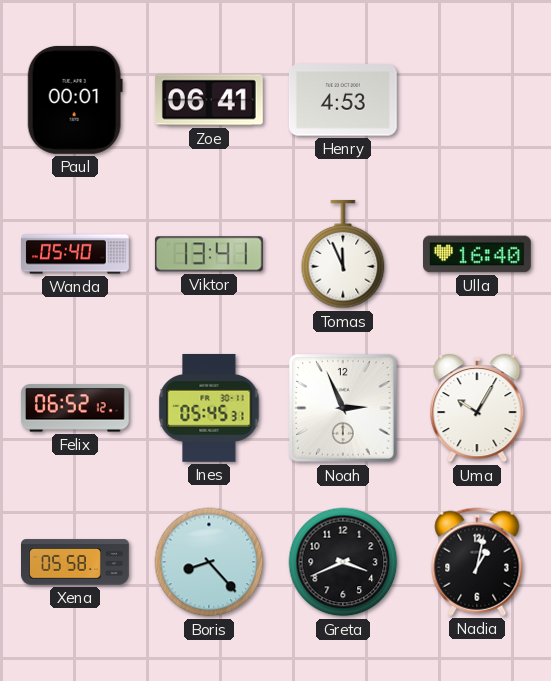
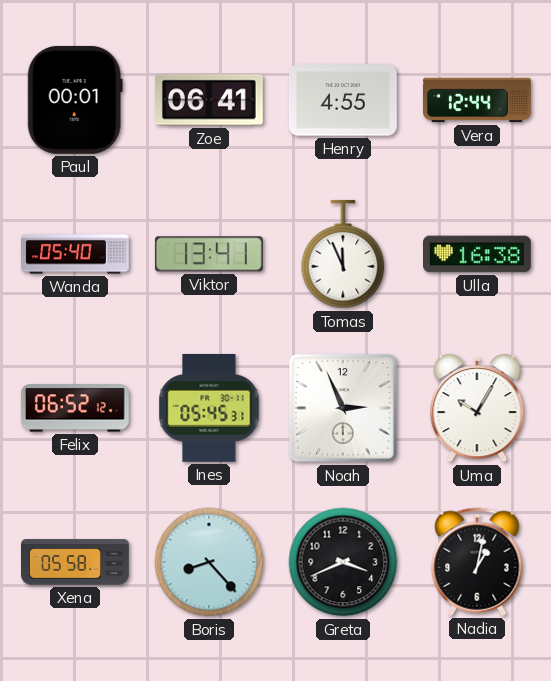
Henry: 4:53 -> 4:55 (343, 100)
Vera: none -> 12:44 (478, 100)
Ulla: 16:40 -> 16:38 (478, 254)
